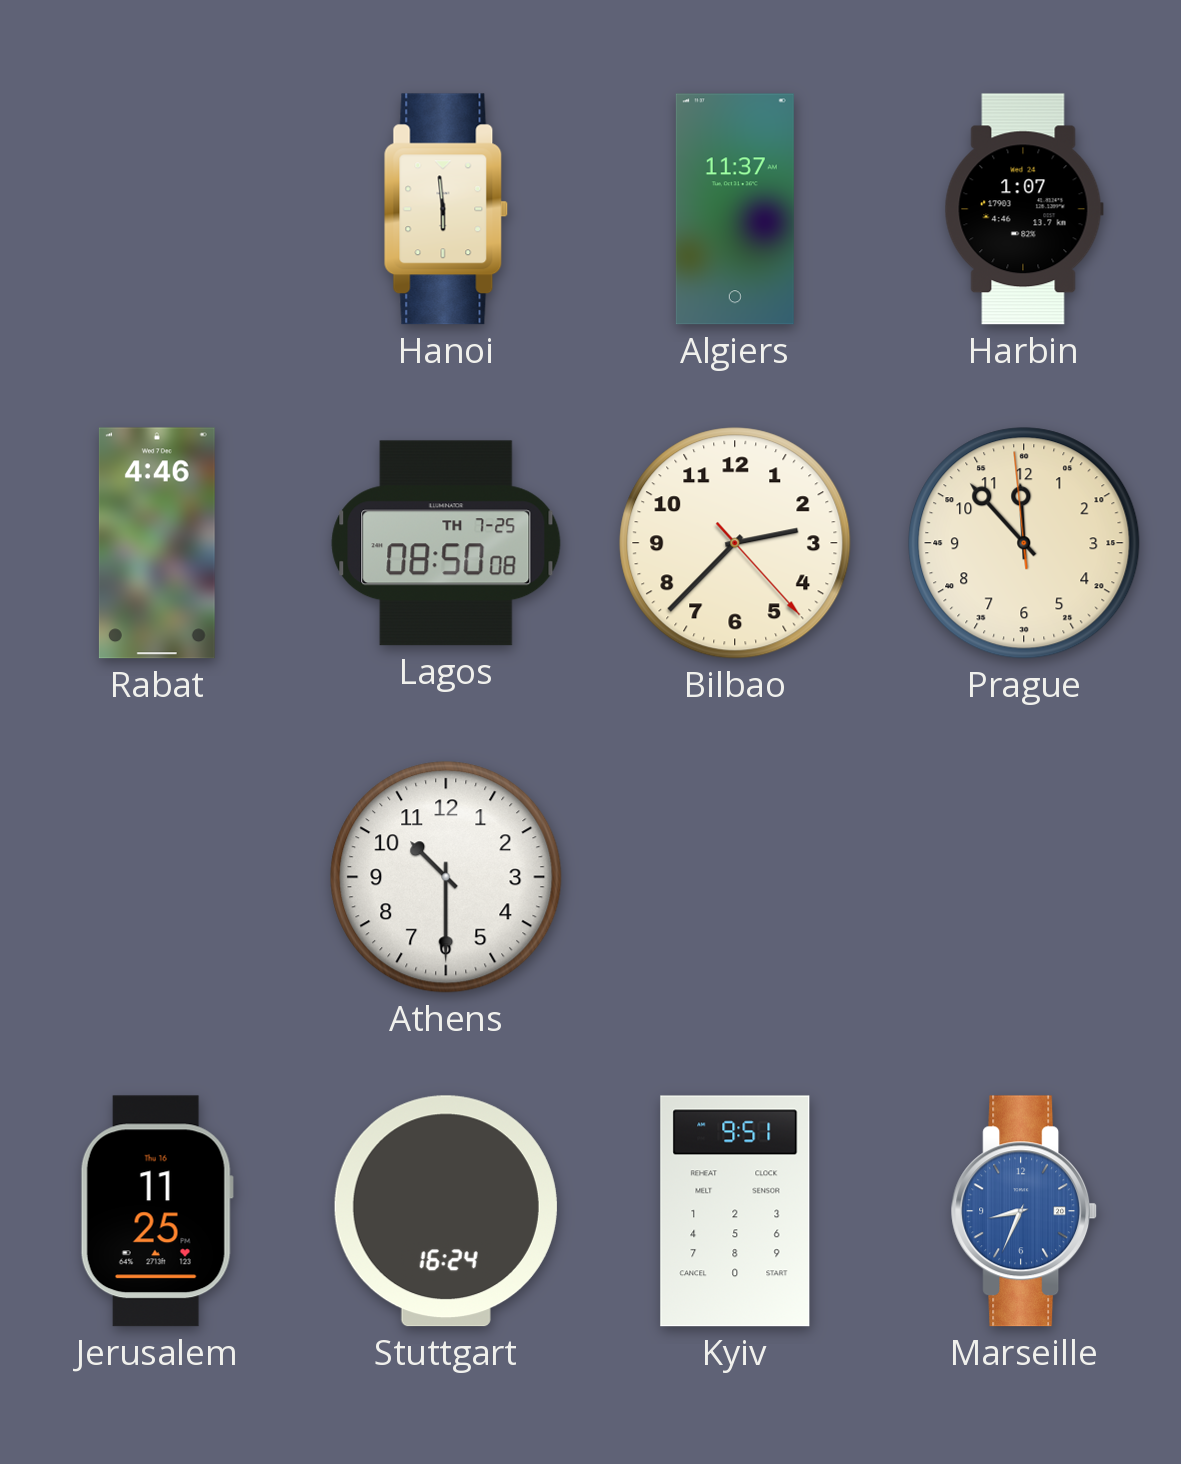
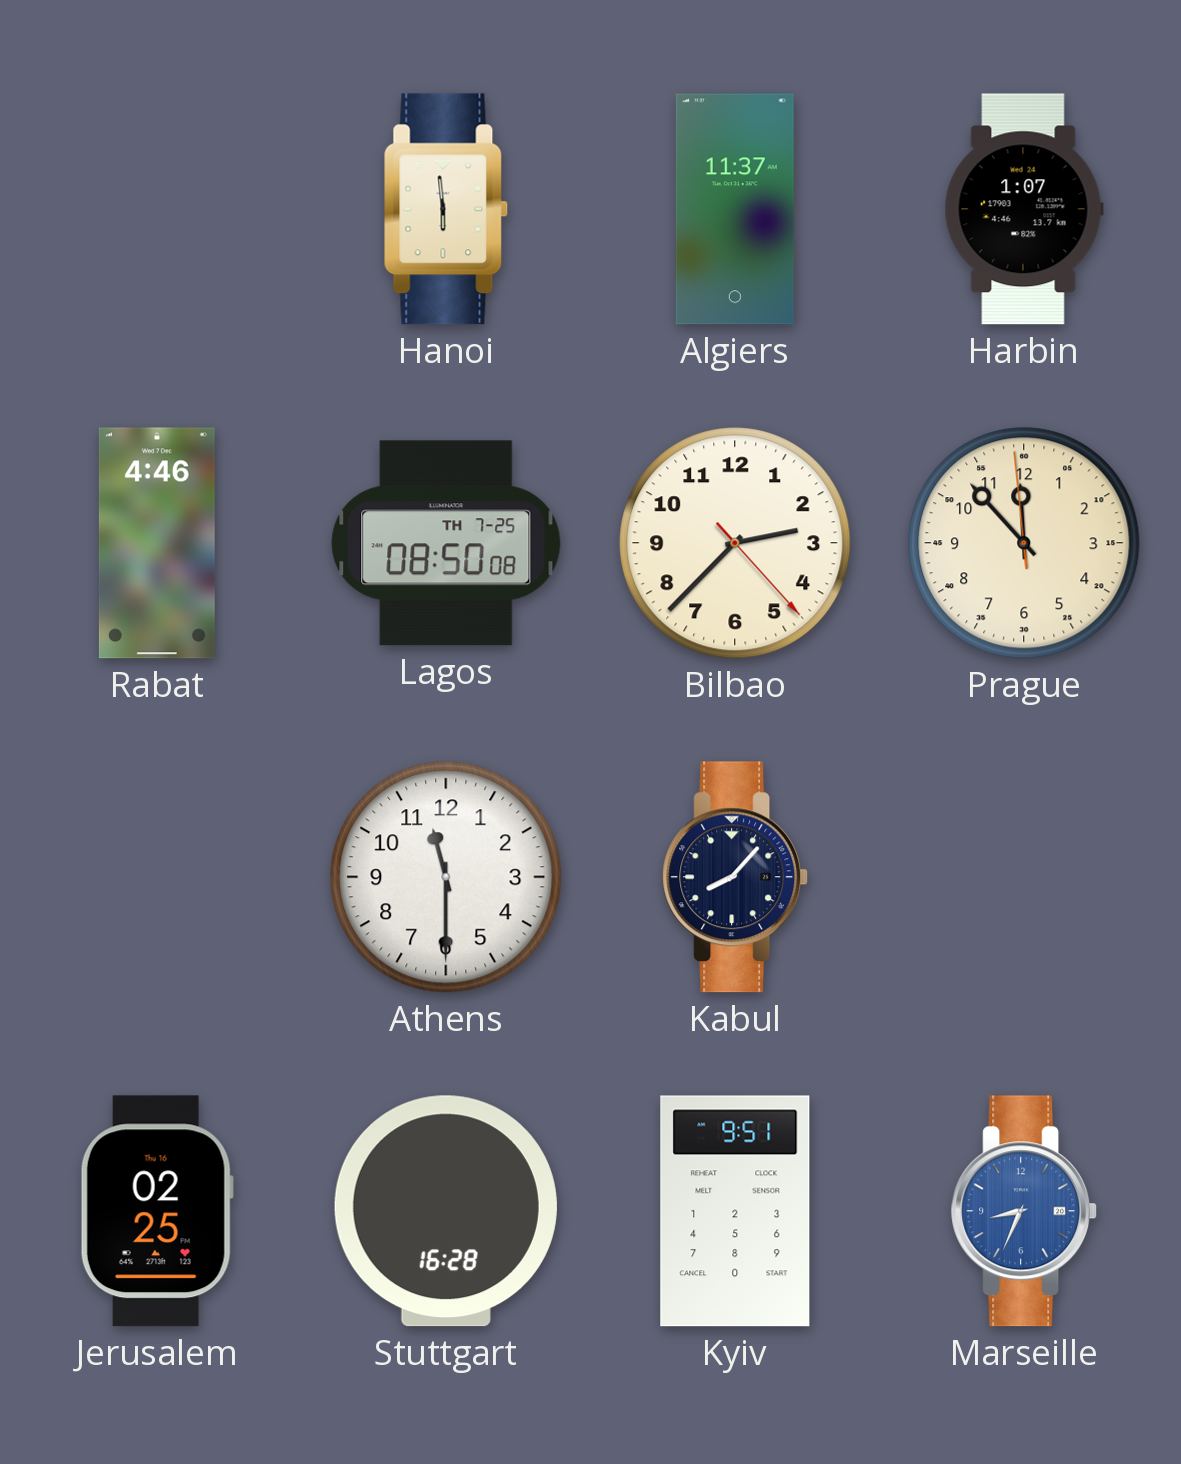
Athens: 10:30 -> 11:30 (446, 877)
Kabul: none -> 8:07 (736, 877)
Jerusalem: 11:25 -> 02:25 (157, 1211)
Stuttgart: 16:24 -> 16:28 (446, 1211)
